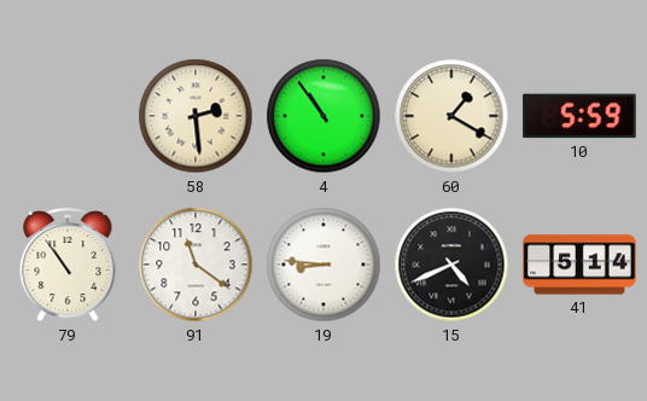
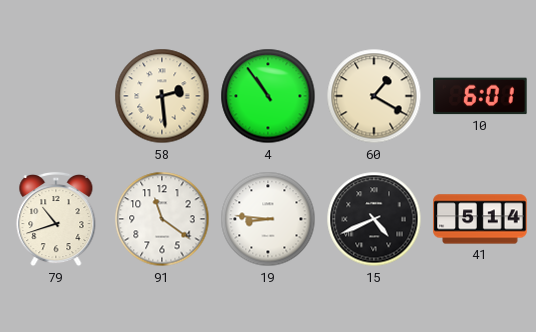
10: 5:59 -> 6:01 (480, 96)
79: 10:54 -> 10:42 (56, 219)
